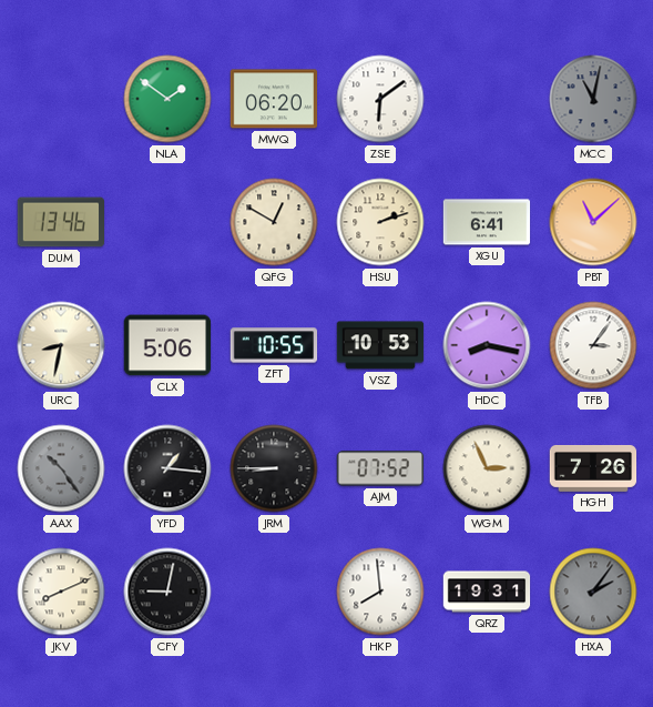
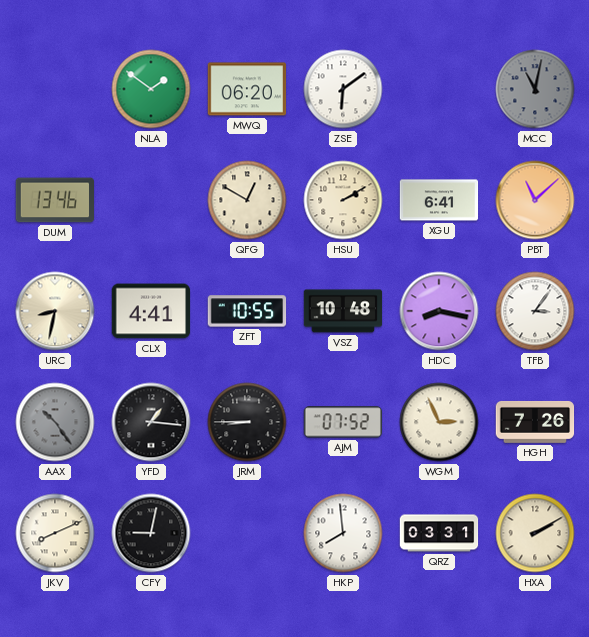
HSU: 2:12 -> 2:10 (343, 200)
CLX: 5:06 -> 4:41 (151, 311)
VSZ: 10:53 -> 10:48 (343, 311)
QRZ: 19:31 -> 03:31 (439, 533)
HXA: 2:06 -> 2:10 (535, 533)
HXA dial: grey -> cream (535, 533)
